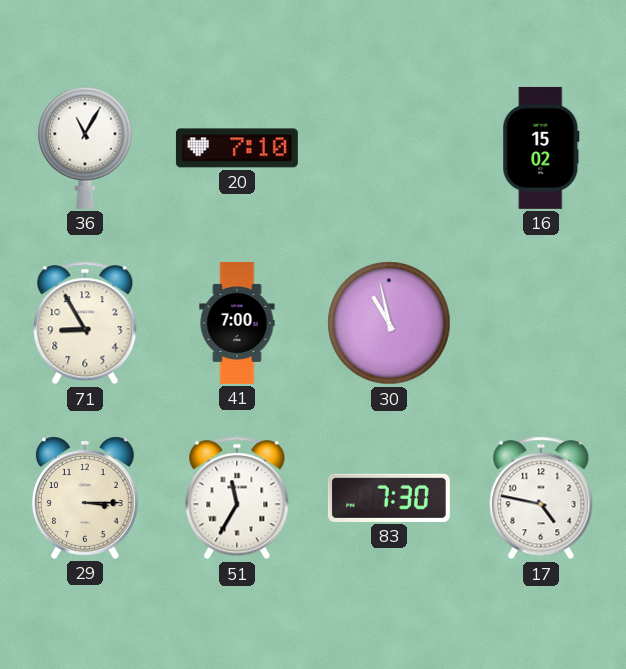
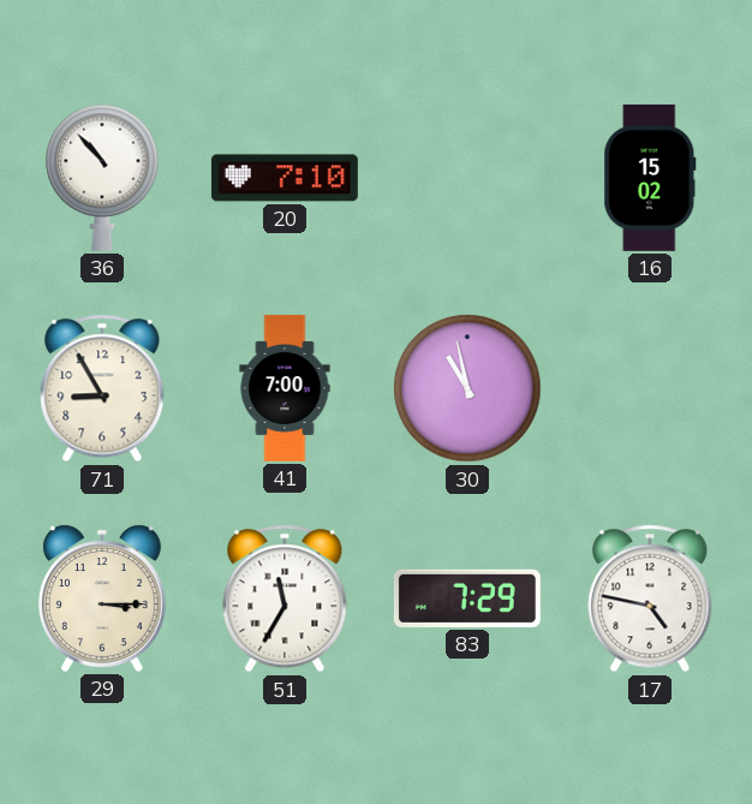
36: 11:05 -> 10:53 (102, 178)
83: 7:30 -> 7:29 (467, 598)
